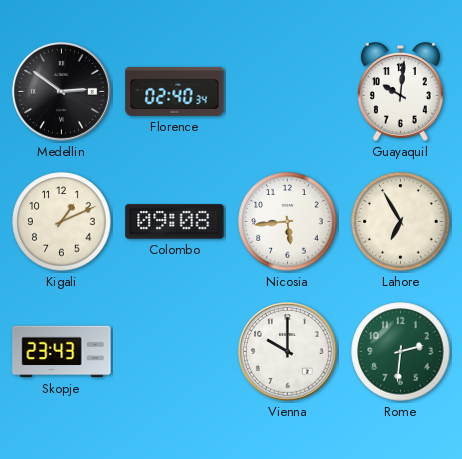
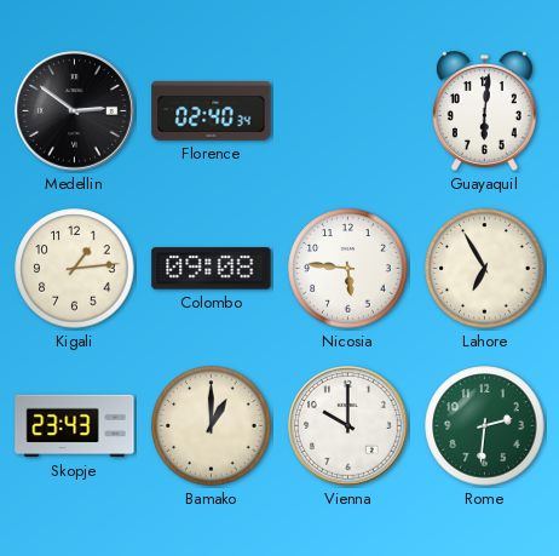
Guayaquil: 10:01 -> 6:01 (484, 111)
Kigali: 1:11 -> 1:14 (75, 269)
Nicosia: 5:44 -> 5:46 (348, 269)
Bamako: none -> 1:00 (212, 426)
